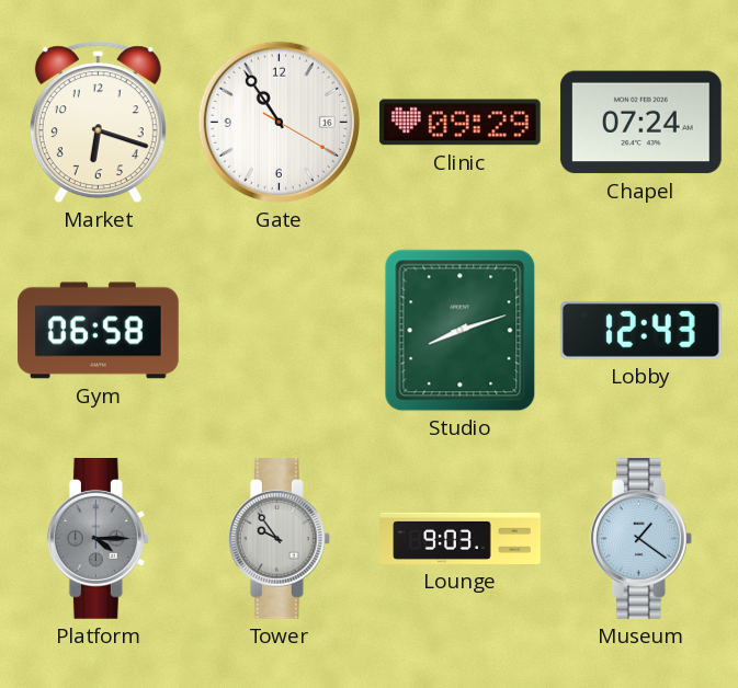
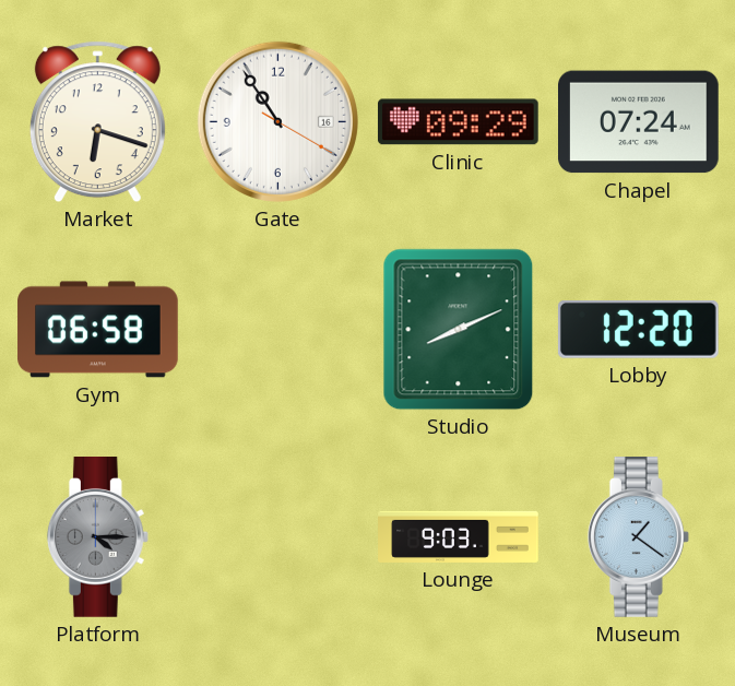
Studio: 8:12 -> 8:11 (459, 330)
Lobby: 12:43 -> 12:20 (638, 329)
Tower: 9:54 -> none (279, 539)
